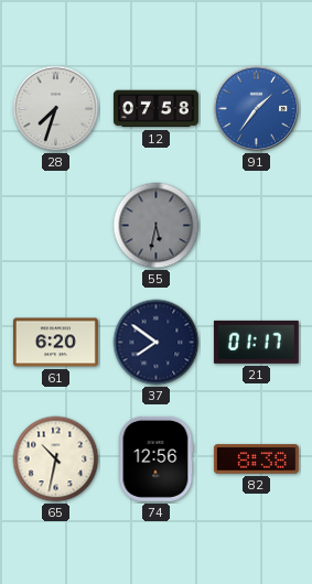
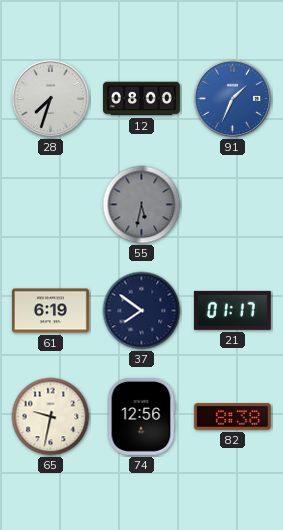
12: 07:58 -> 08:00 (141, 99)
91: 1:36 -> 1:34 (233, 99)
61: 6:20 -> 6:19 (50, 311)
65: 10:32 -> 9:32 (51, 417)
